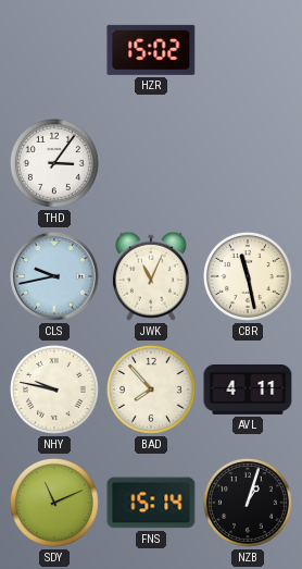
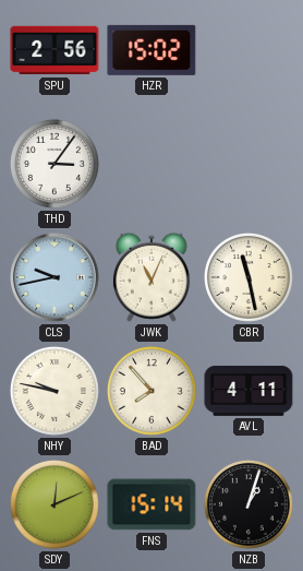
SPU: none -> 2:56 (54, 50)
SDY: 11:11 -> 12:11 (54, 504)
